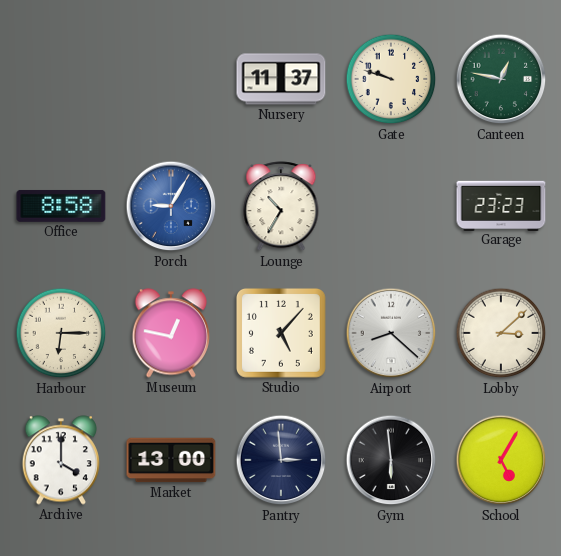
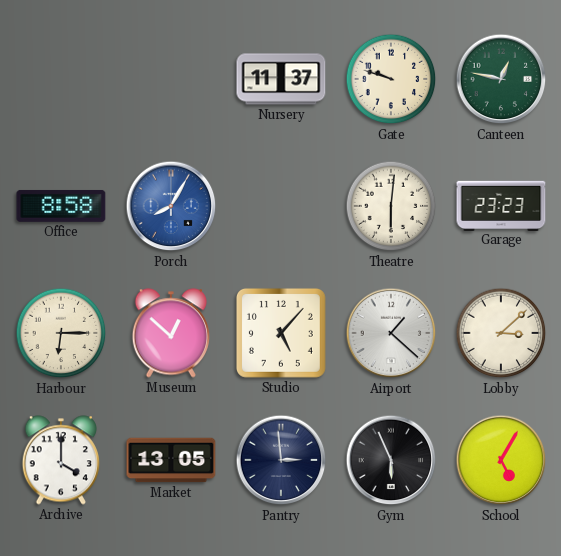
Porch: 9:05 -> 8:05 (171, 206)
Lounge: 10:35 -> none (281, 207)
Theatre: none -> 6:01 (391, 206)
Museum: 12:47 -> 12:52 (170, 333)
Airport: 8:22 -> 1:22 (391, 333)
Market: 13:00 -> 13:05 (171, 460)
Gym: 5:59 -> 5:56 (391, 460)
